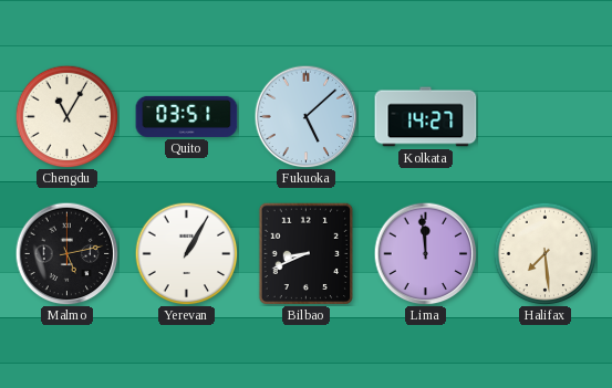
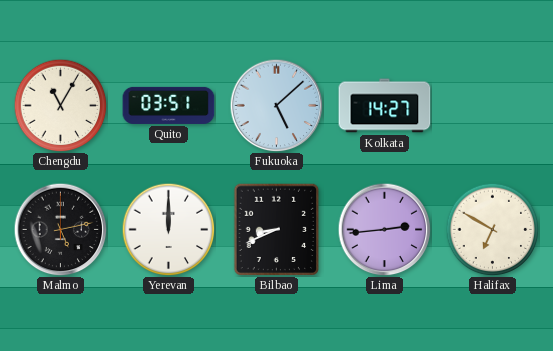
Yerevan: 1:05 -> 12:00 (168, 229)
Lima: 11:59 -> 2:44 (384, 229)
Halifax: 7:29 -> 6:50 (492, 229)
